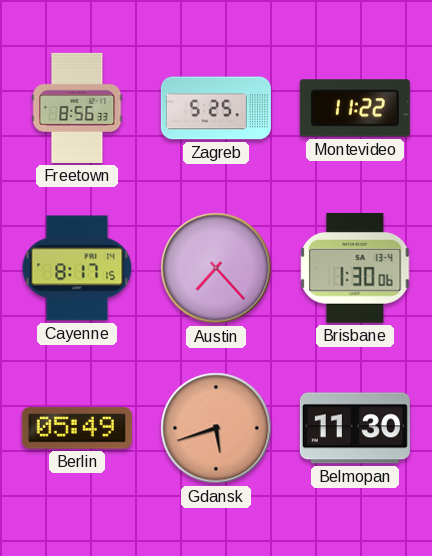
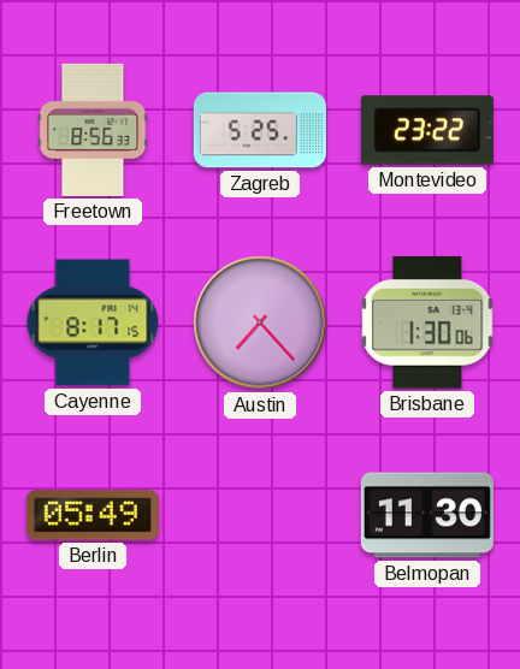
Montevideo: 11:22 -> 23:22 (427, 130)
Gdansk: 5:42 -> none (216, 428)
